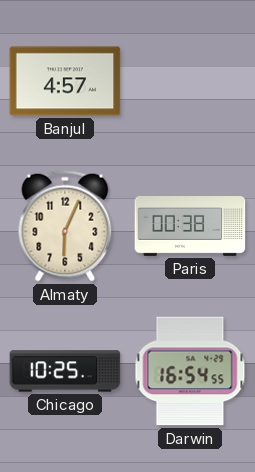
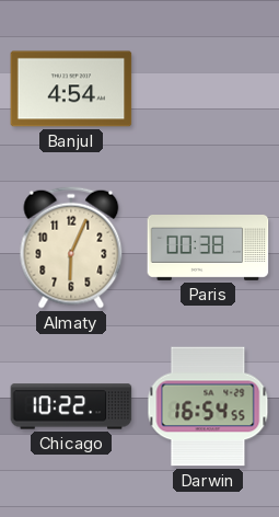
Banjul: 4:57 -> 4:54 (71, 89)
Chicago: 10:25 -> 10:22 (71, 406)
